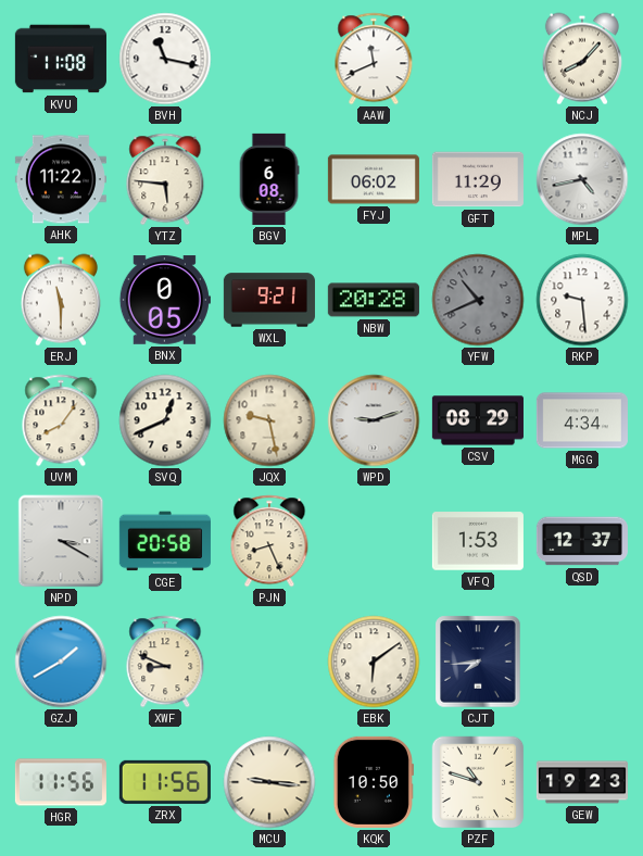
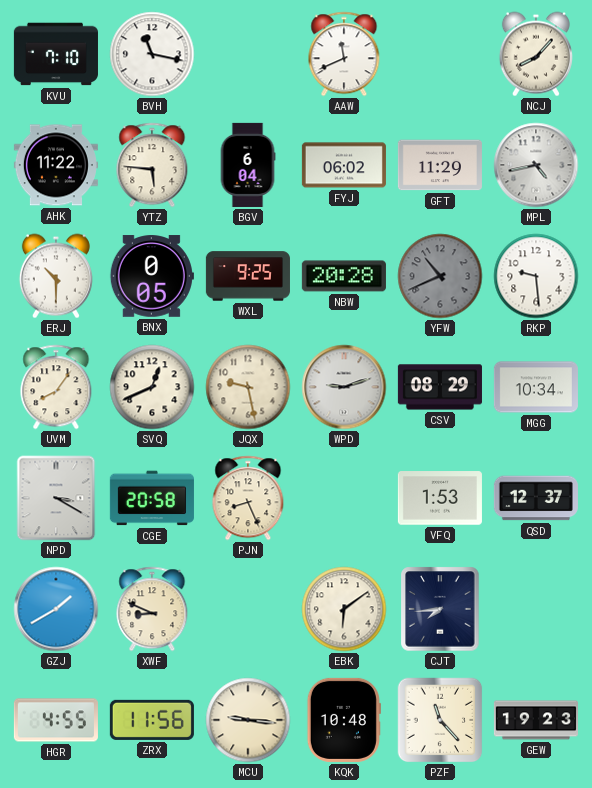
KVU: 11:08 -> 7:10 (56, 54)
BGV: 6:08 -> 6:04 (248, 165)
ERJ: 11:30 -> 10:30 (56, 276)
WXL: 9:21 -> 9:25 (248, 276)
MGG: 4:34 -> 10:34 (536, 387)
HGR: 11:56 -> 4:55 (56, 720)
KQK: 10:50 -> 10:48 (344, 720)
PZF: 10:48 -> 11:23 (440, 720)
